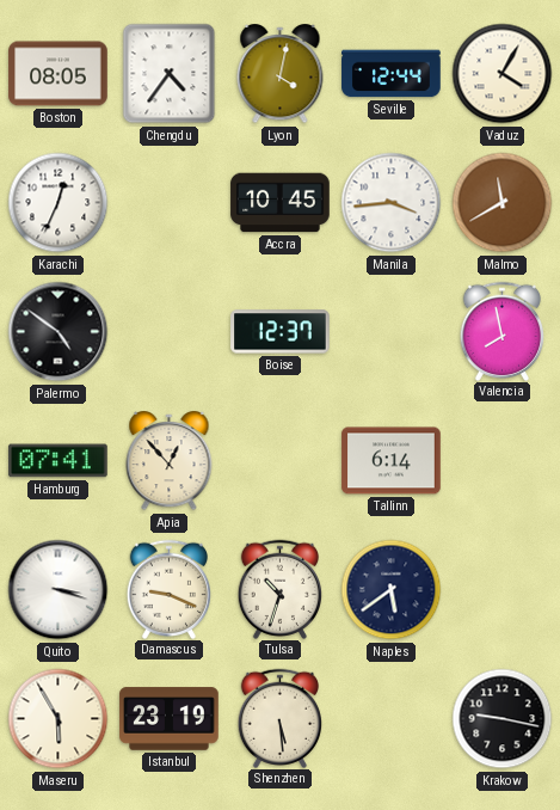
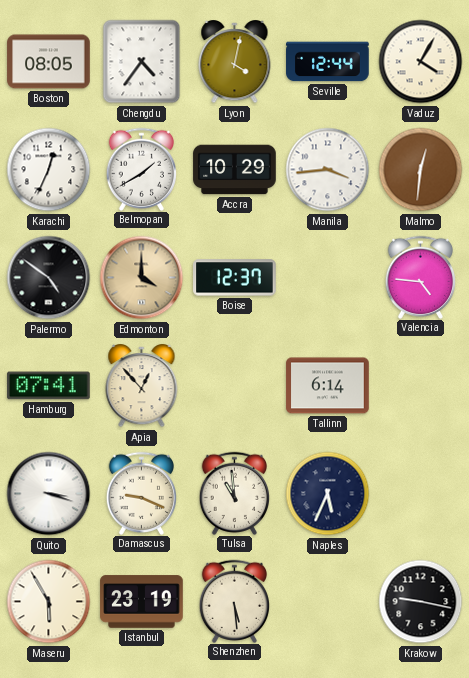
Belmopan: none -> 1:40 (142, 169)
Accra: 10:45 -> 10:29 (235, 170)
Malmo: 11:40 -> 12:31 (421, 170)
Edmonton: none -> 4:00 (142, 278)
Valencia: 7:58 -> 4:46 (421, 277)
Tulsa: 10:33 -> 10:59 (235, 493)
Naples: 5:39 -> 5:34 (328, 494)
